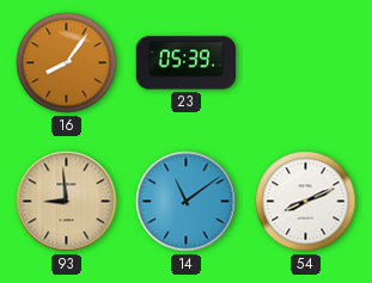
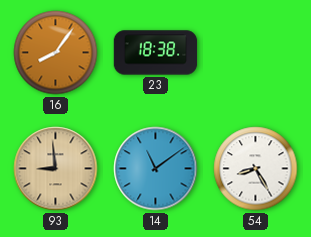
23: 05:39 -> 18:38 (156, 53)
54: 8:11 -> 8:25 (256, 169)
